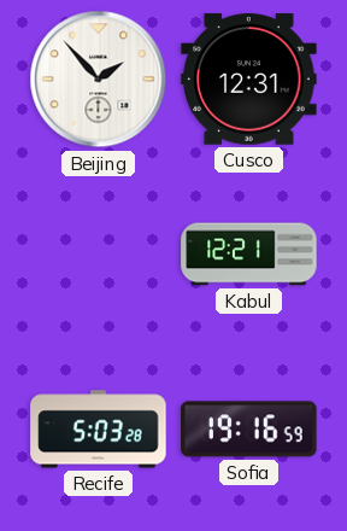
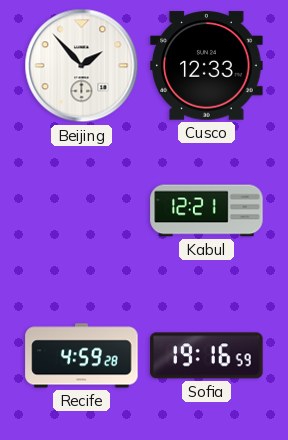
Cusco: 12:31 -> 12:33 (207, 66)
Recife: 5:03 -> 4:59 (82, 356)
